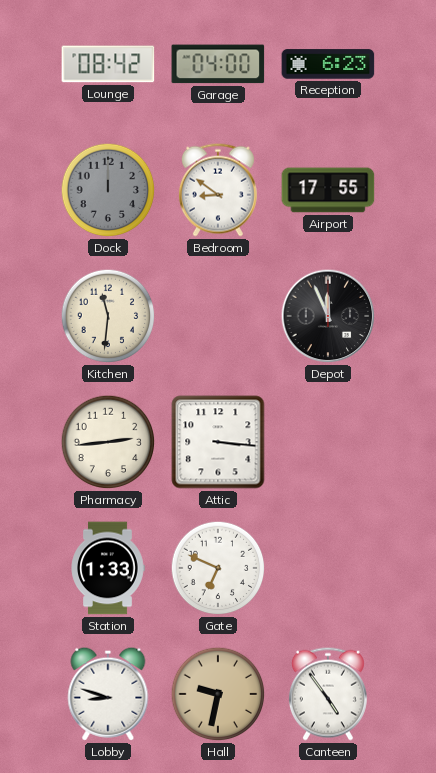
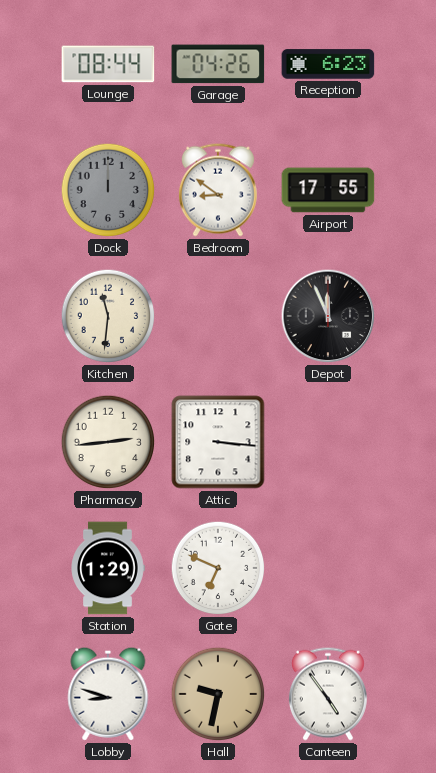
Lounge: 08:42 -> 08:44 (108, 64)
Garage: 04:00 -> 04:26 (218, 64)
Station: 1:33 -> 1:29 (108, 568)
